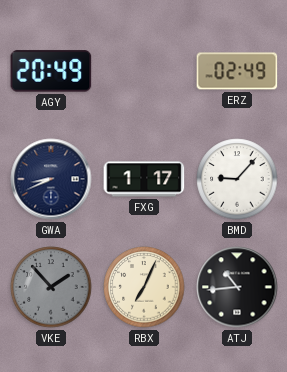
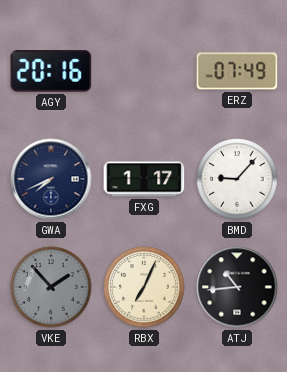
AGY: 20:49 -> 20:16 (51, 71)
ERZ: 02:49 -> 07:49 (237, 71)
GWA: 8:41 -> 7:41 (51, 179)
